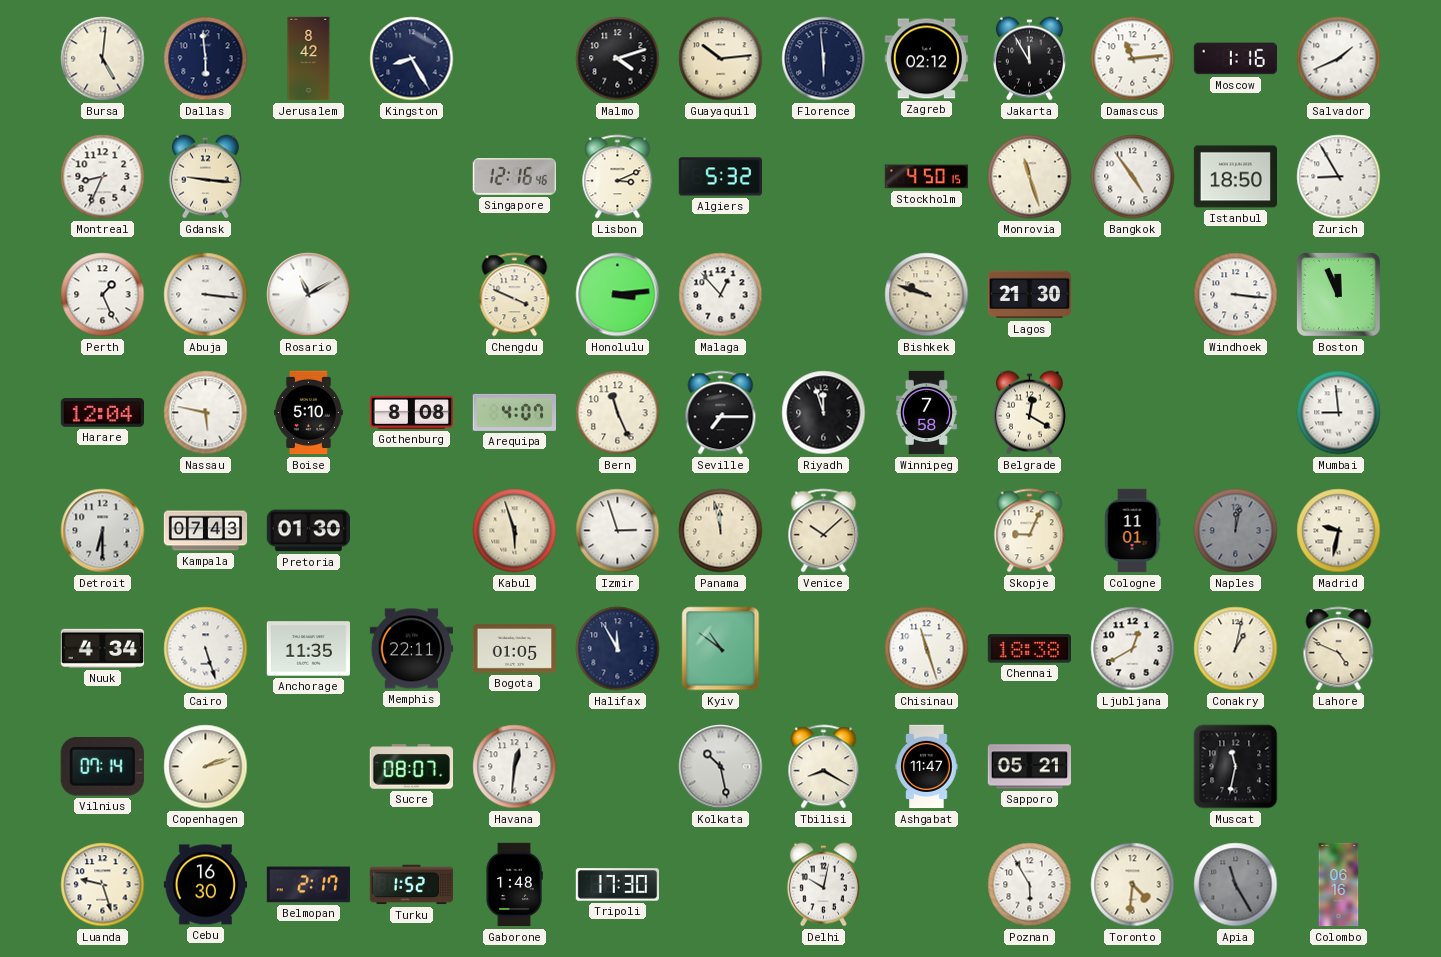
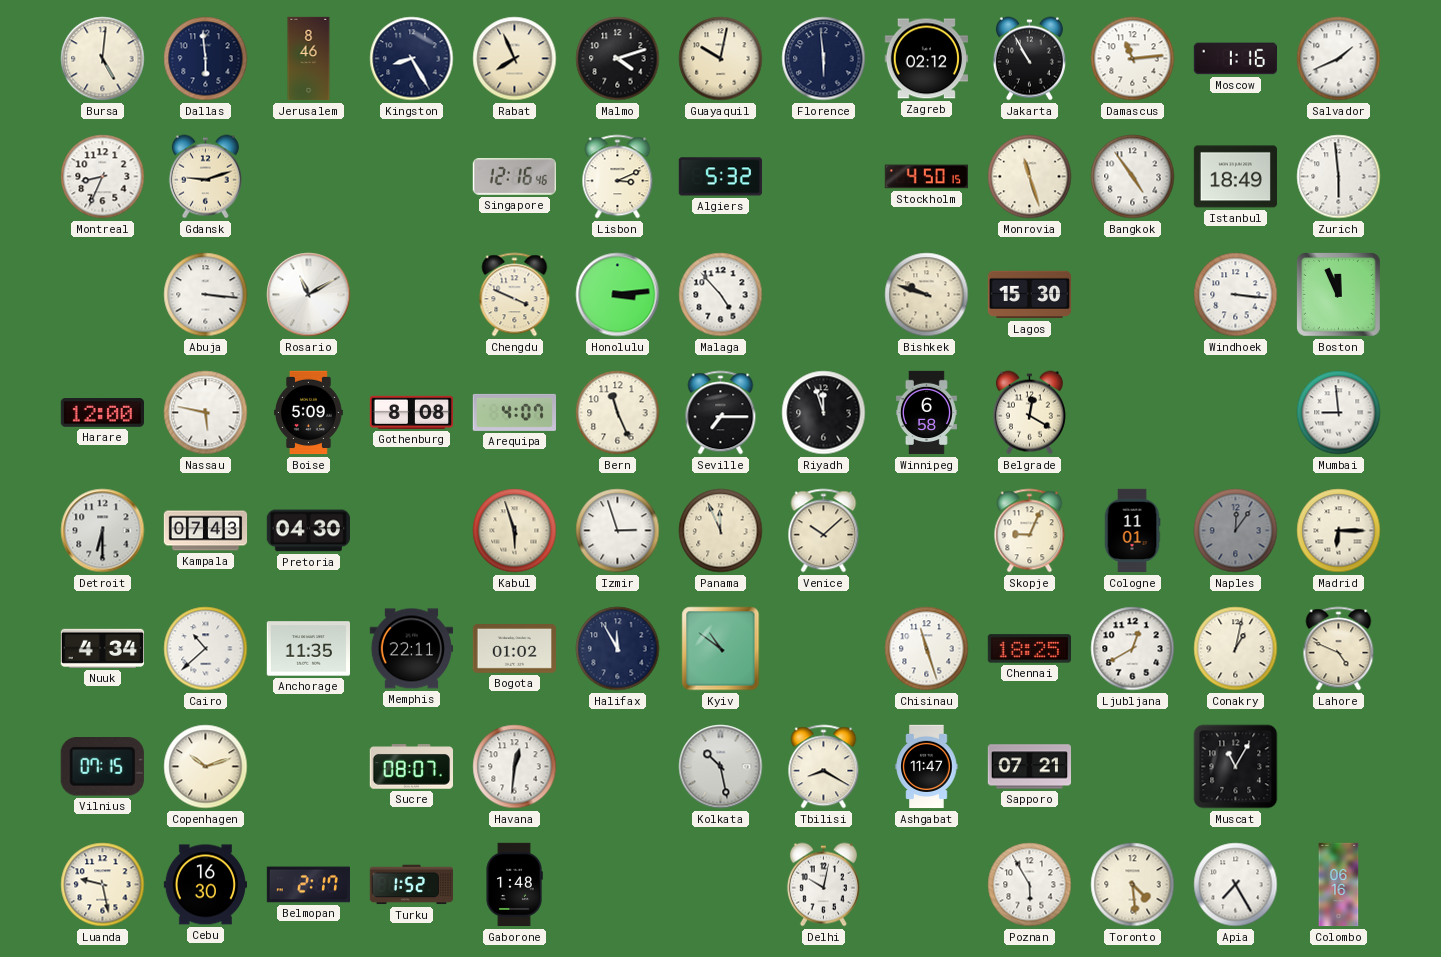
Jerusalem: 8:42 -> 8:46 (309, 59)
Rabat: none -> 7:56 (515, 59)
Guayaquil: 10:14 -> 10:02 (721, 59)
Jakarta: 11:55 -> 10:55 (1029, 59)
Gdansk: 9:16 -> 9:12 (205, 177)
Istanbul: 18:50 -> 18:49 (1235, 177)
Zurich: 8:55 -> 5:59 (1339, 177)
Perth: 1:26 -> none (103, 295)
Malaga: 12:53 -> 4:53 (721, 295)
Lagos: 21:30 -> 15:30 (1030, 295)
Harare: 12:04 -> 12:00 (102, 413)
Boise: 5:10 -> 5:09 (309, 413)
Winnipeg: 7:58 -> 6:58 (926, 413)
Pretoria: 01:30 -> 04:30 (308, 531)
Panama: 11:58 -> 11:56 (721, 531)
Naples: 12:02 -> 12:06 (1236, 531)
Madrid: 9:32 -> 6:15 (1339, 531)
Cairo: 5:27 -> 10:38 (206, 649)
Bogota: 01:05 -> 01:02 (514, 649)
Chennai: 18:38 -> 18:25 (1029, 649)
Vilnius: 07:14 -> 07:15 (102, 767)
Copenhagen: 2:12 -> 10:12 (206, 767)
Sapporo: 05:21 -> 07:21 (1029, 767)
Muscat: 11:32 -> 11:05 (1236, 767)
Luanda: 9:27 -> 9:28 (103, 885)
Tripoli: 17:30 -> none (617, 885)
Toronto: 4:31 -> 4:29 (1133, 885)
Apia: 11:25 -> 7:25 (1236, 885)
Apia dial: grey -> white (1236, 885)
